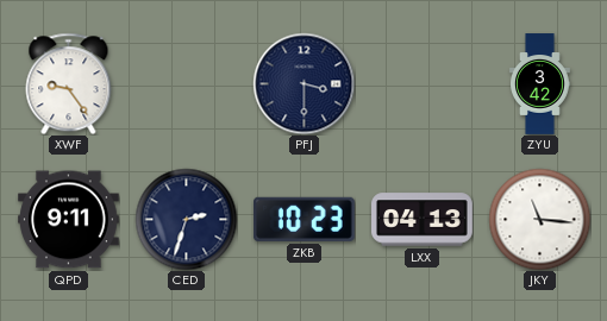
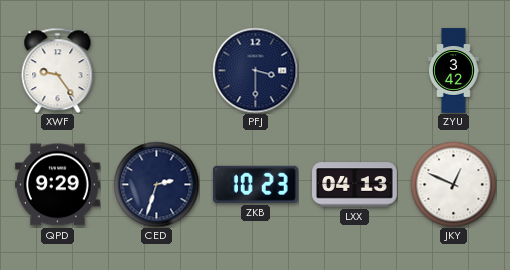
QPD: 9:11 -> 9:29 (58, 185)
JKY: 11:16 -> 12:49 (453, 184)
